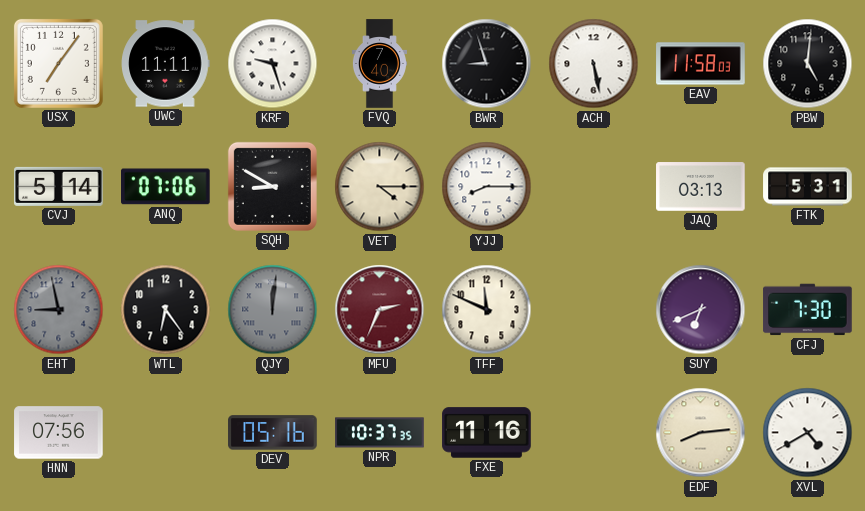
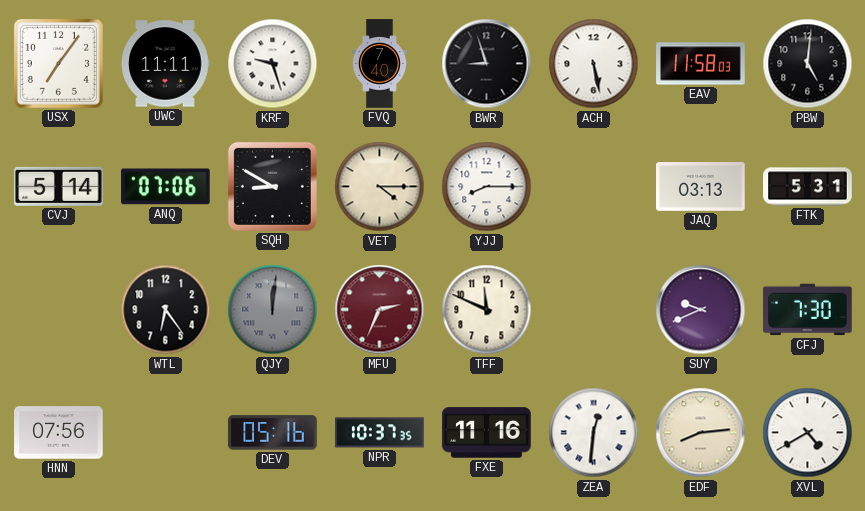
EHT: 8:58 -> none (59, 310)
SUY: 6:41 -> 9:41 (701, 310)
ZEA: none -> 12:31 (594, 433)
